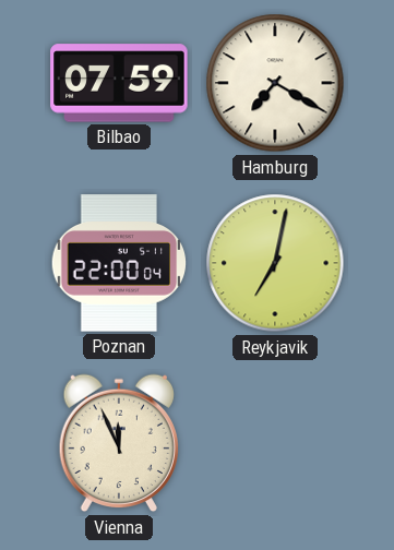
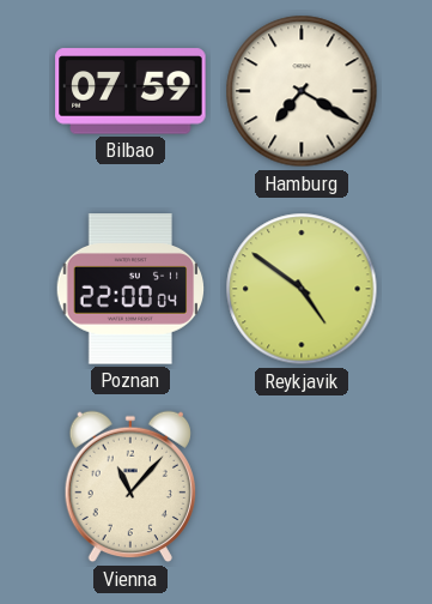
Reykjavik: 7:02 -> 4:51 (302, 289)
Vienna: 11:56 -> 11:07 (129, 487)
